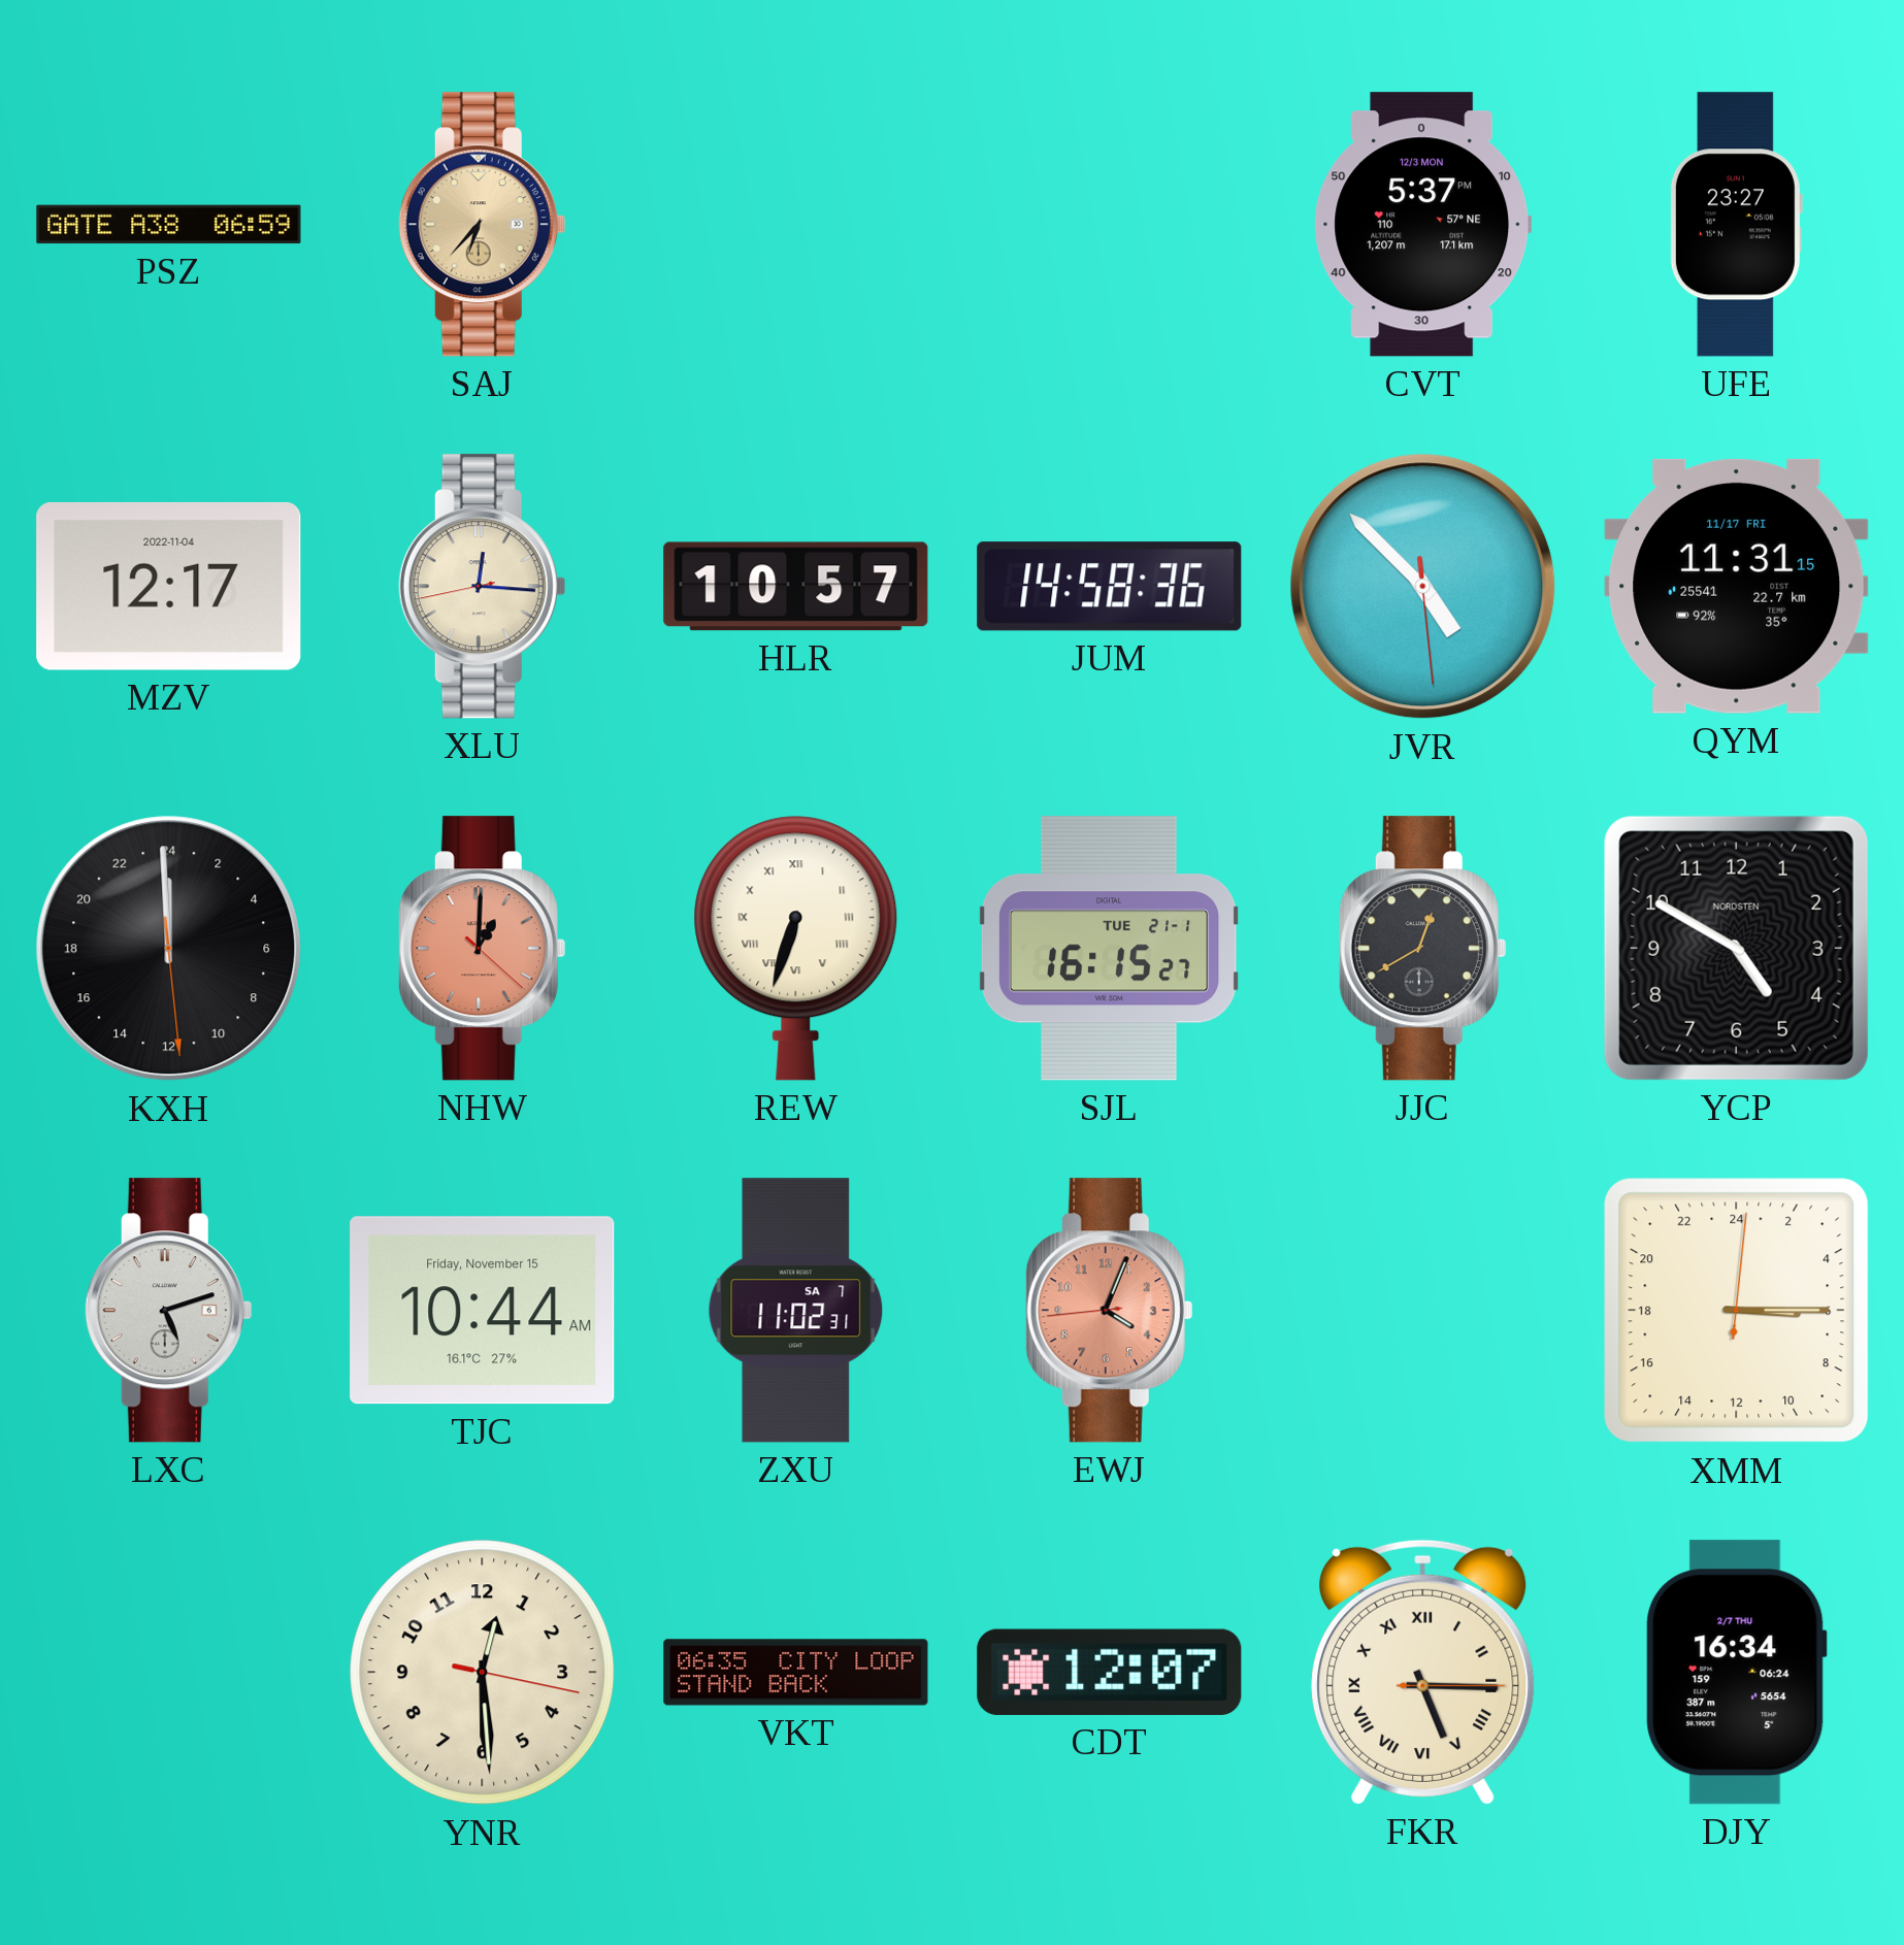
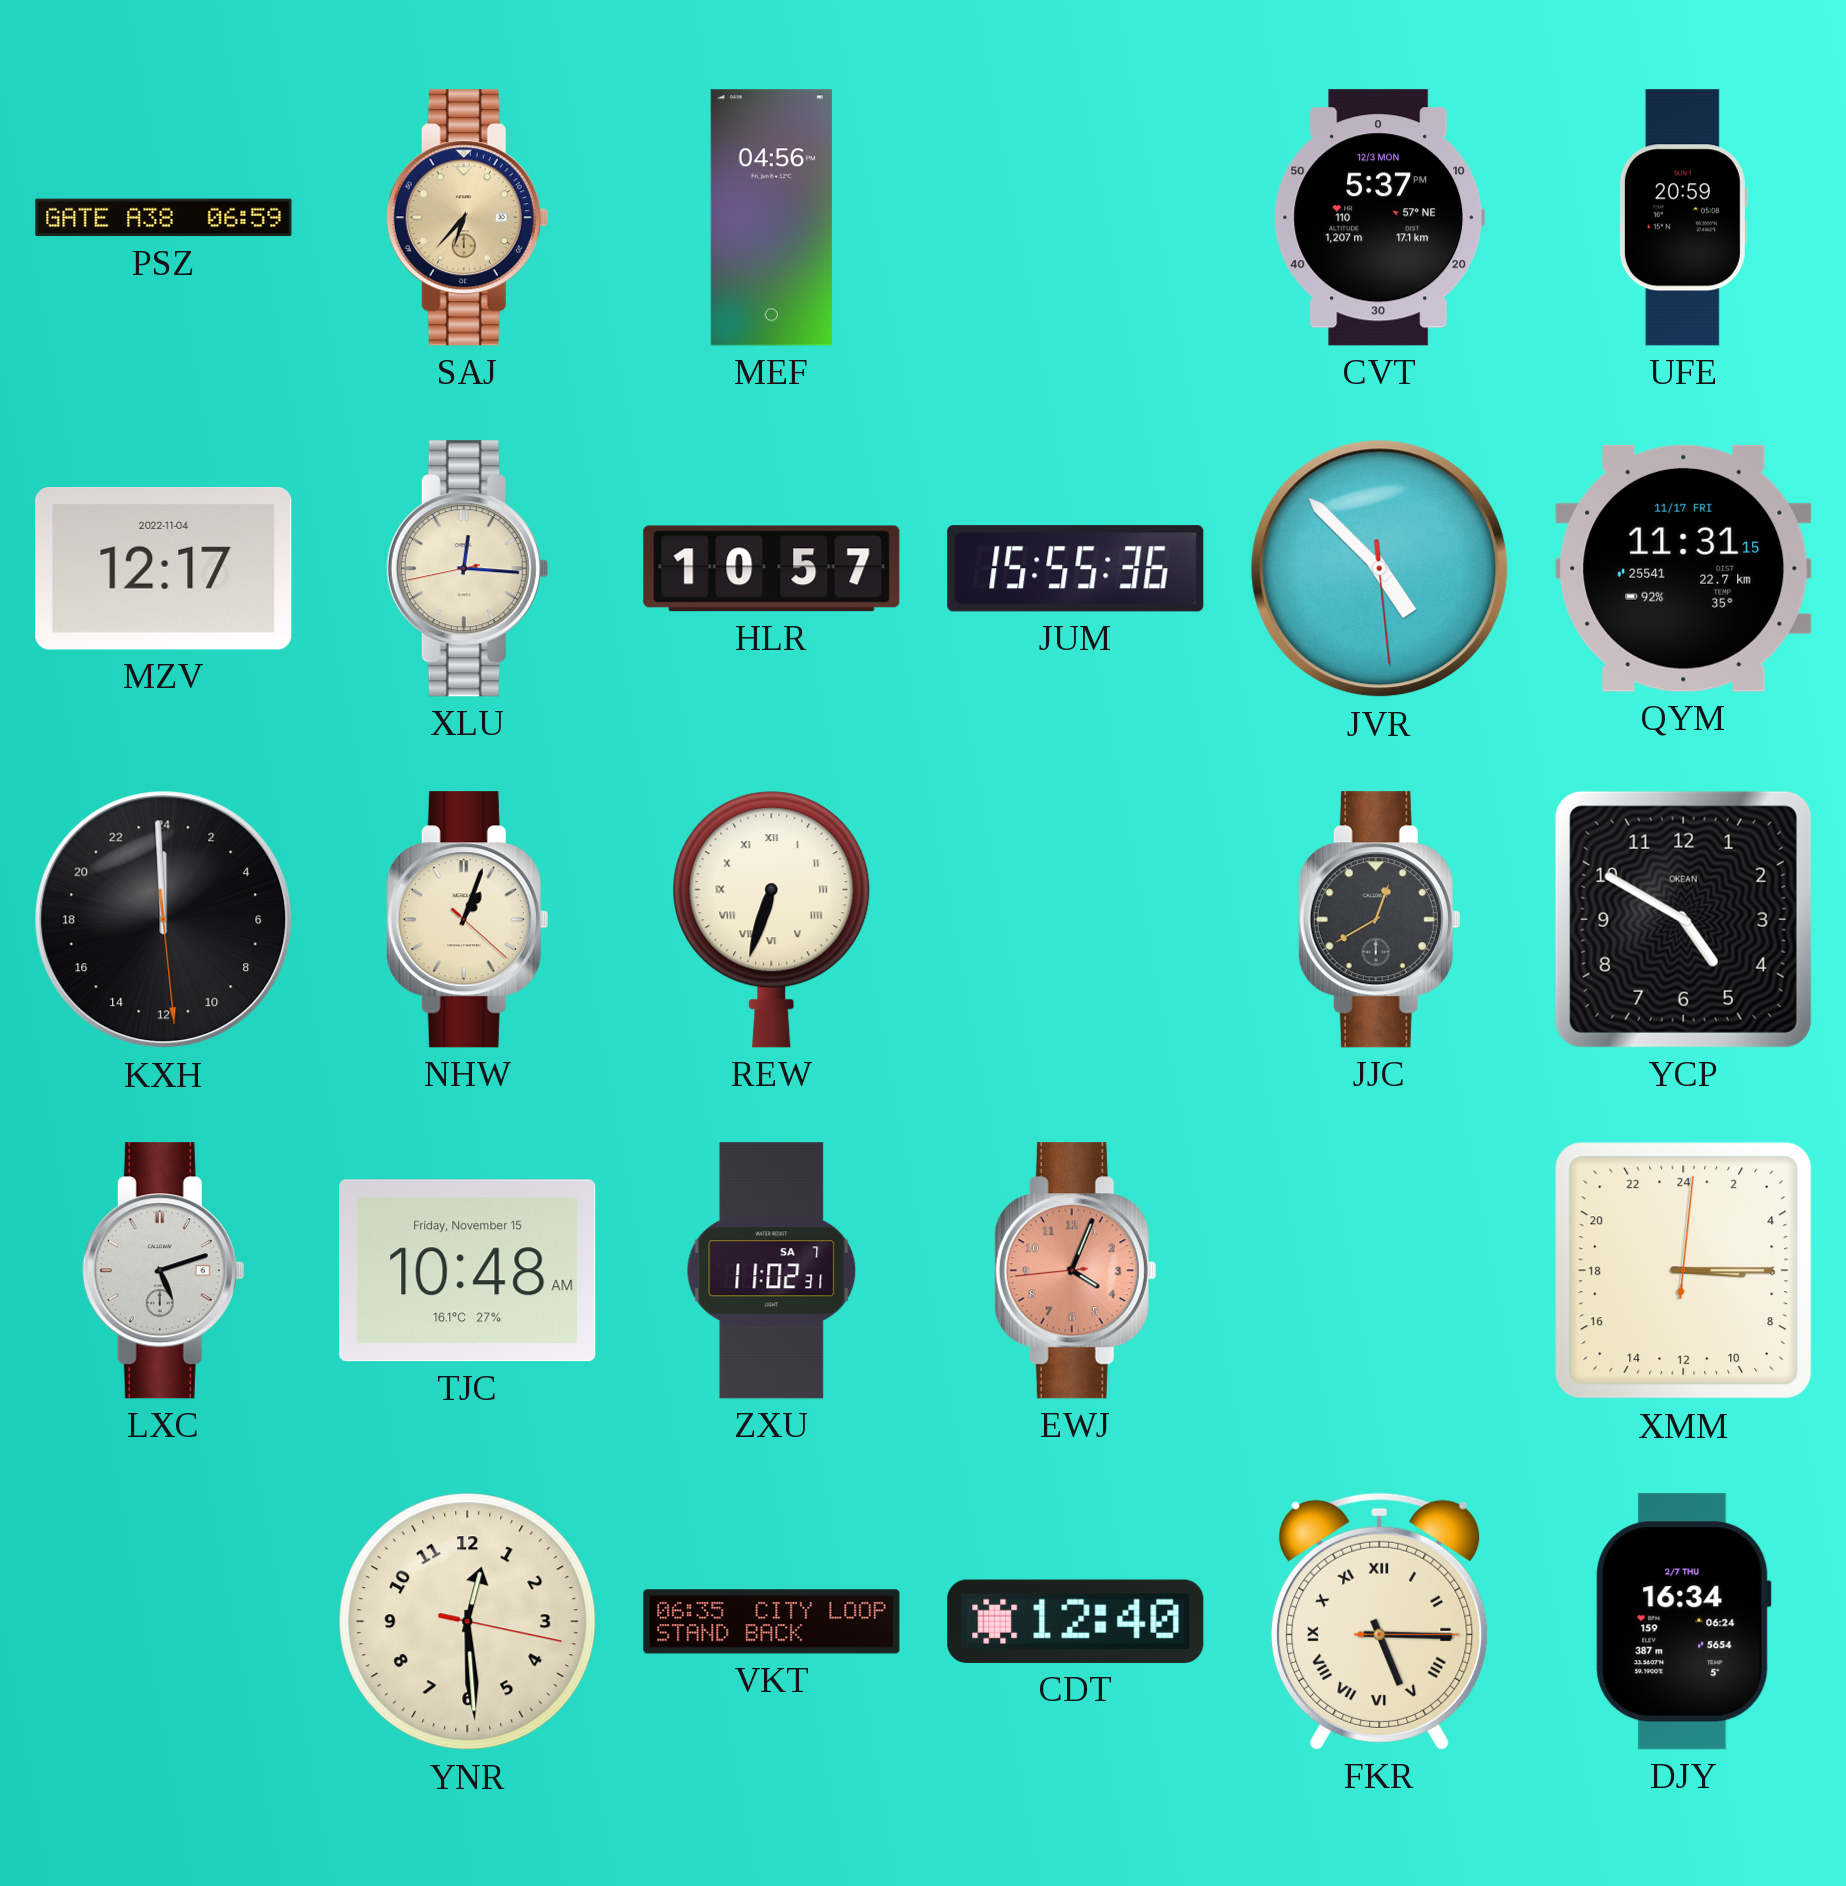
MEF: none -> 04:56 (771, 218)
UFE: 23:27 -> 20:59 (1683, 218)
JUM: 14:58 -> 15:55 (1076, 569)
NHW: 1:00 -> 1:03 (467, 920)
NHW dial: salmon -> cream (467, 920)
SJL: 16:15 -> none (1109, 949)
YCP brand: NORDSTEN -> OKEAN (1683, 919)
TJC: 10:44 -> 10:48 (468, 1271)
CDT: 12:07 -> 12:40 (1076, 1621)
